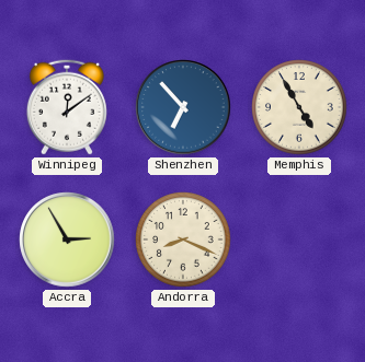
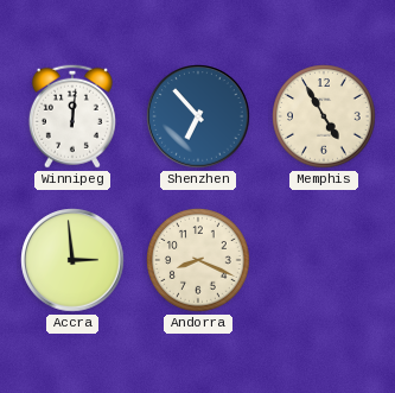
Winnipeg: 12:09 -> 12:01 (72, 116)
Accra: 2:55 -> 2:59 (72, 260)
